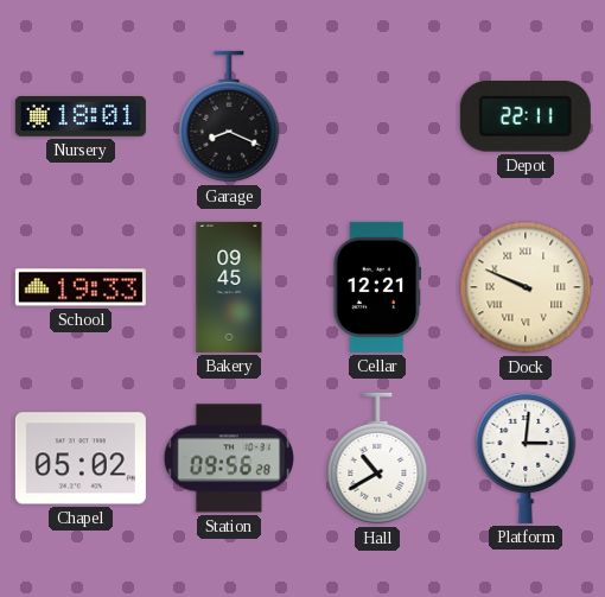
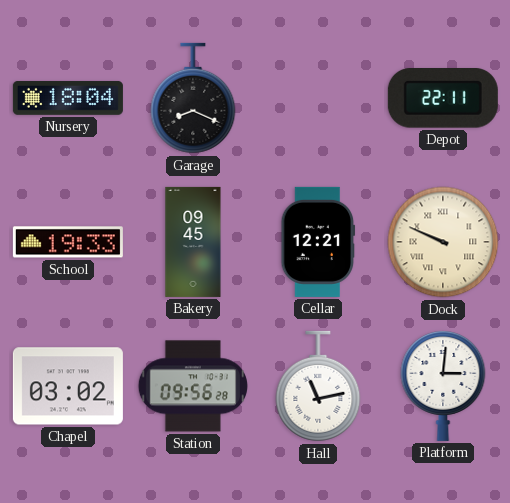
Nursery: 18:01 -> 18:04 (68, 98)
Chapel: 05:02 -> 03:02 (68, 386)
Hall: 10:40 -> 11:13 (318, 386)
